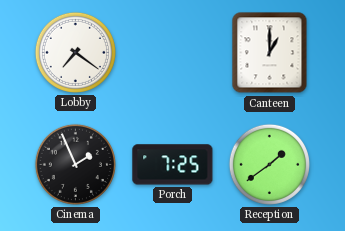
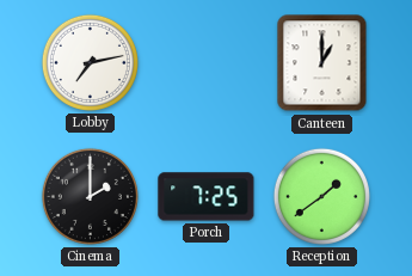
Lobby: 7:21 -> 7:13 (90, 62)
Cinema: 1:56 -> 2:00 (90, 196)
